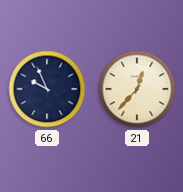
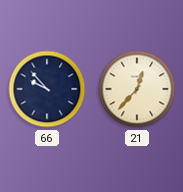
66: 9:56 -> 9:53 (47, 89)
